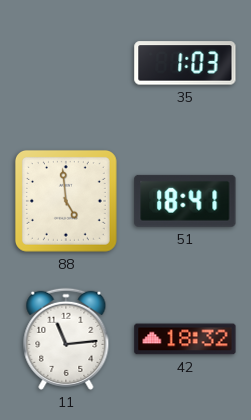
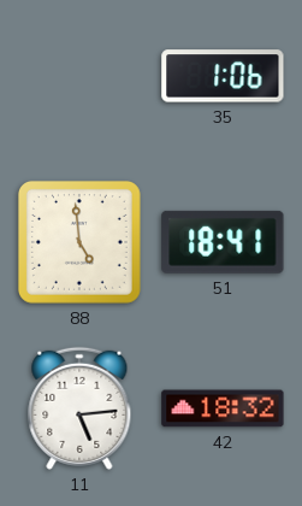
35: 1:03 -> 1:06 (223, 76)
11: 11:14 -> 5:14 (79, 408)
